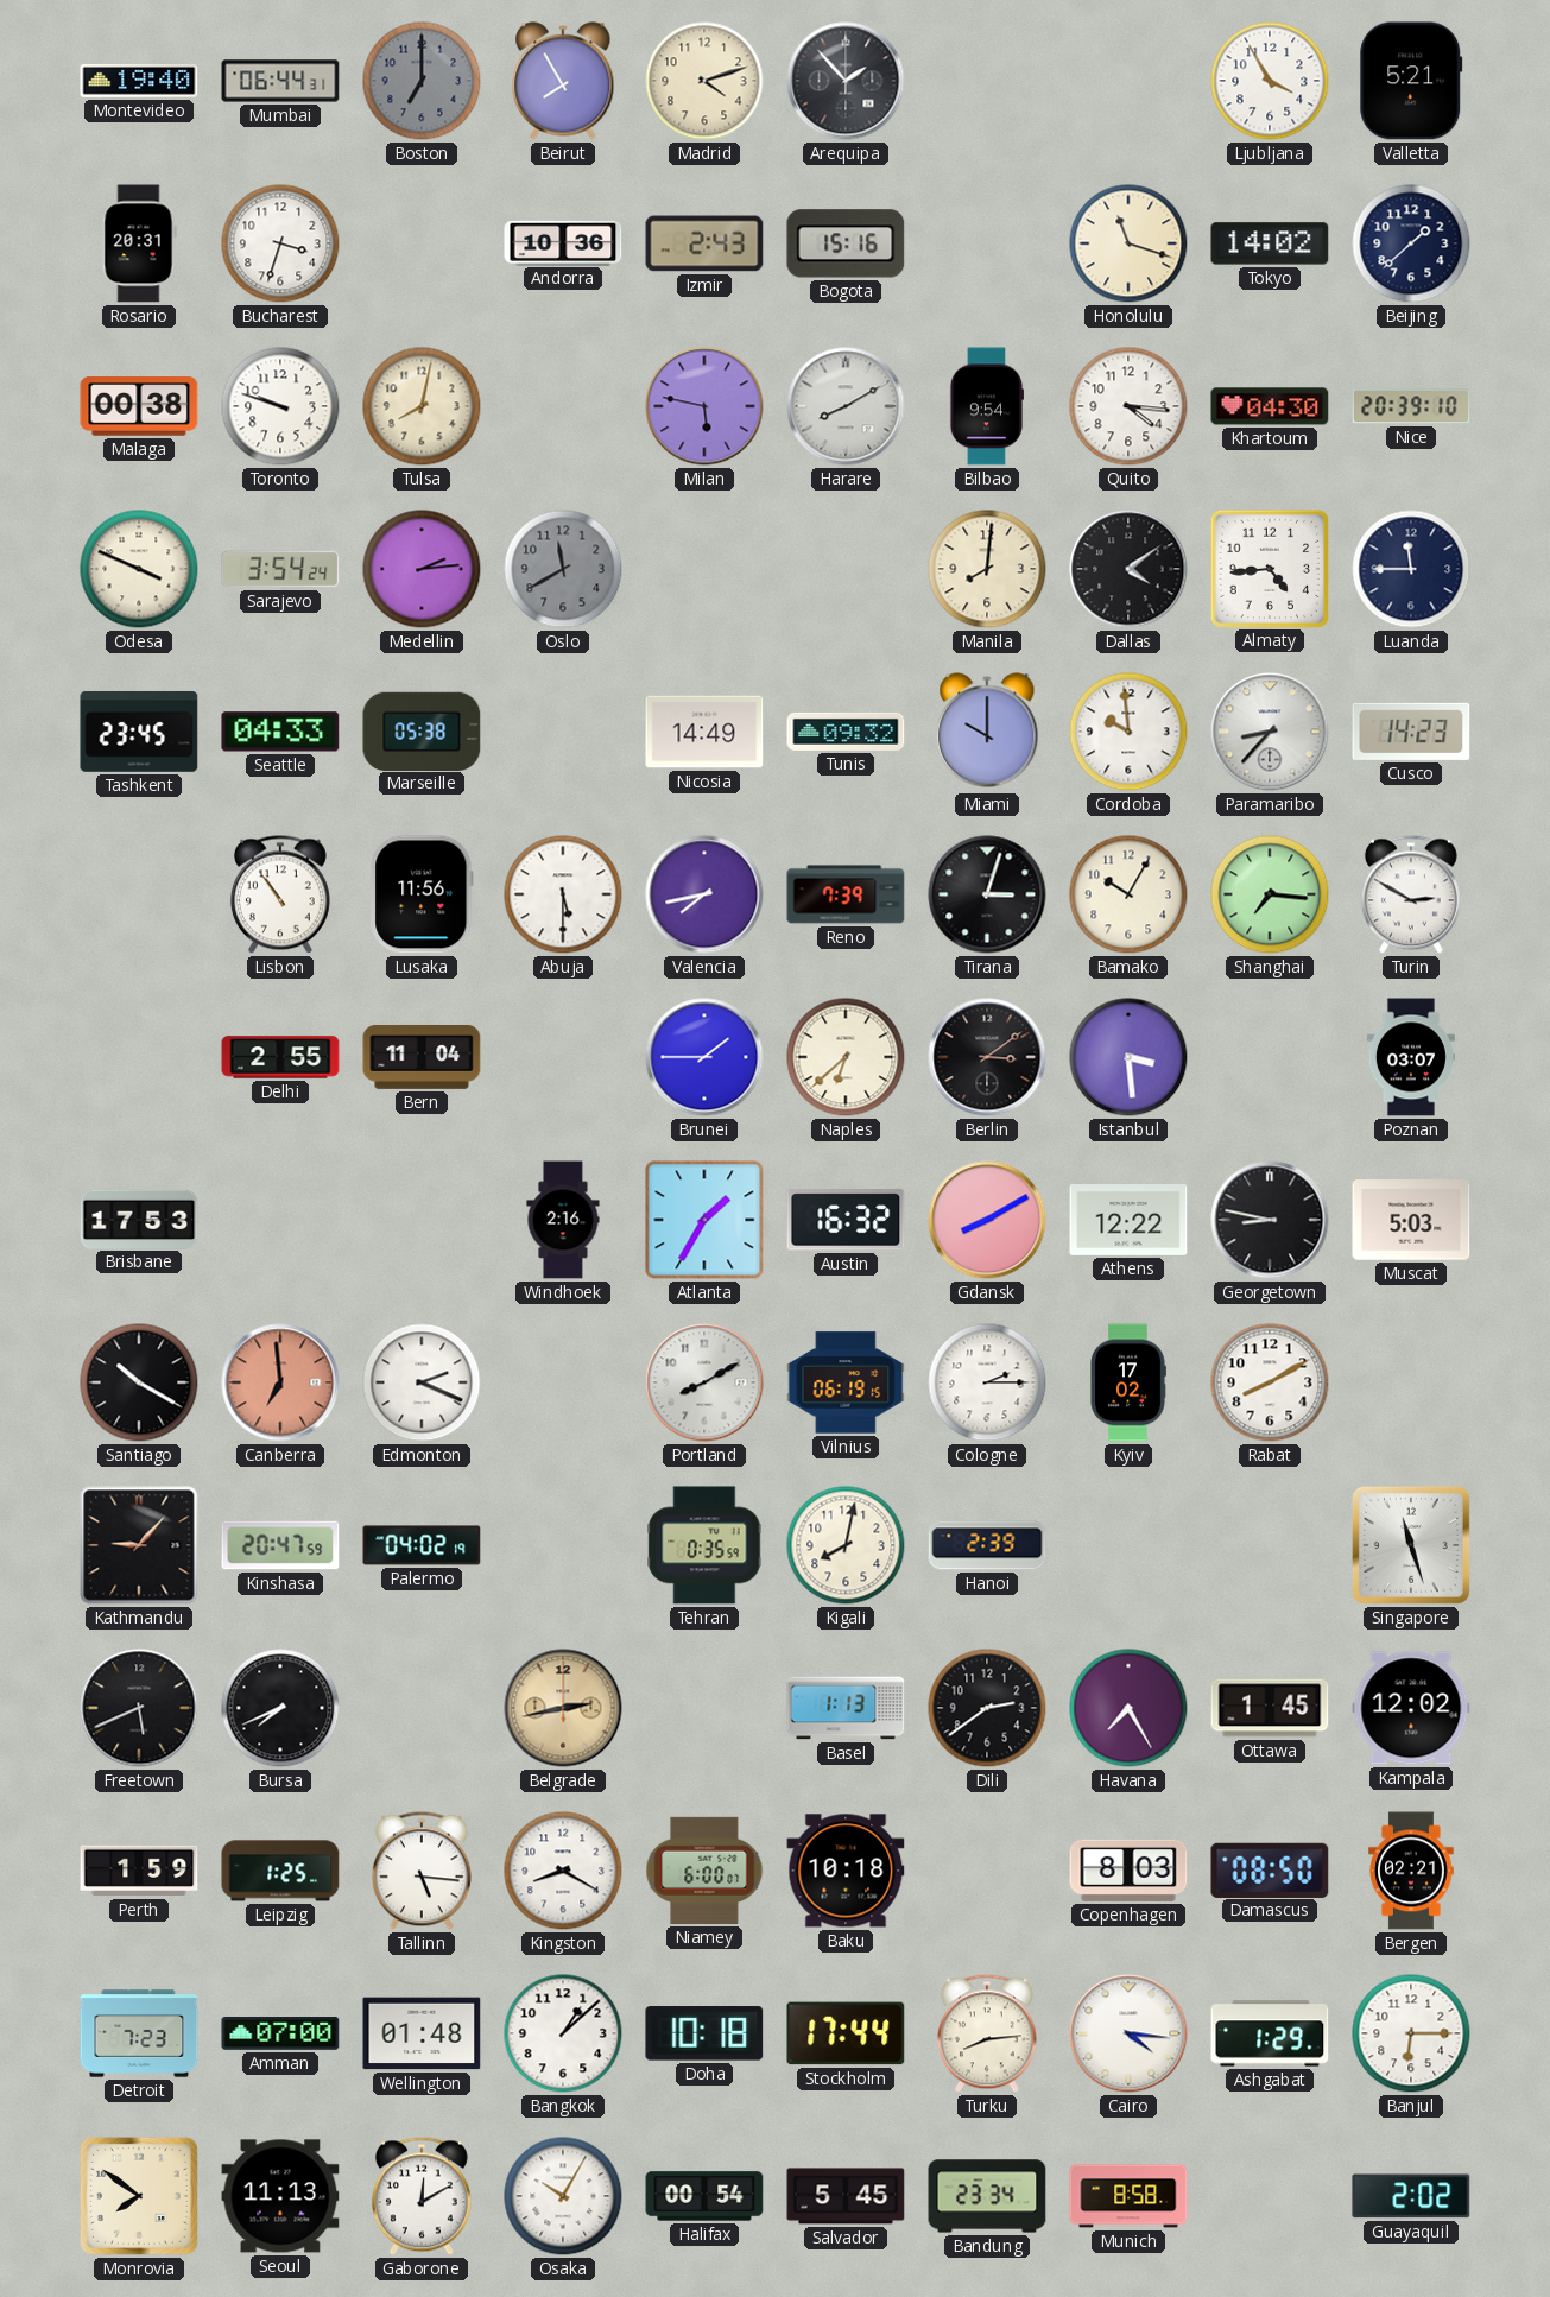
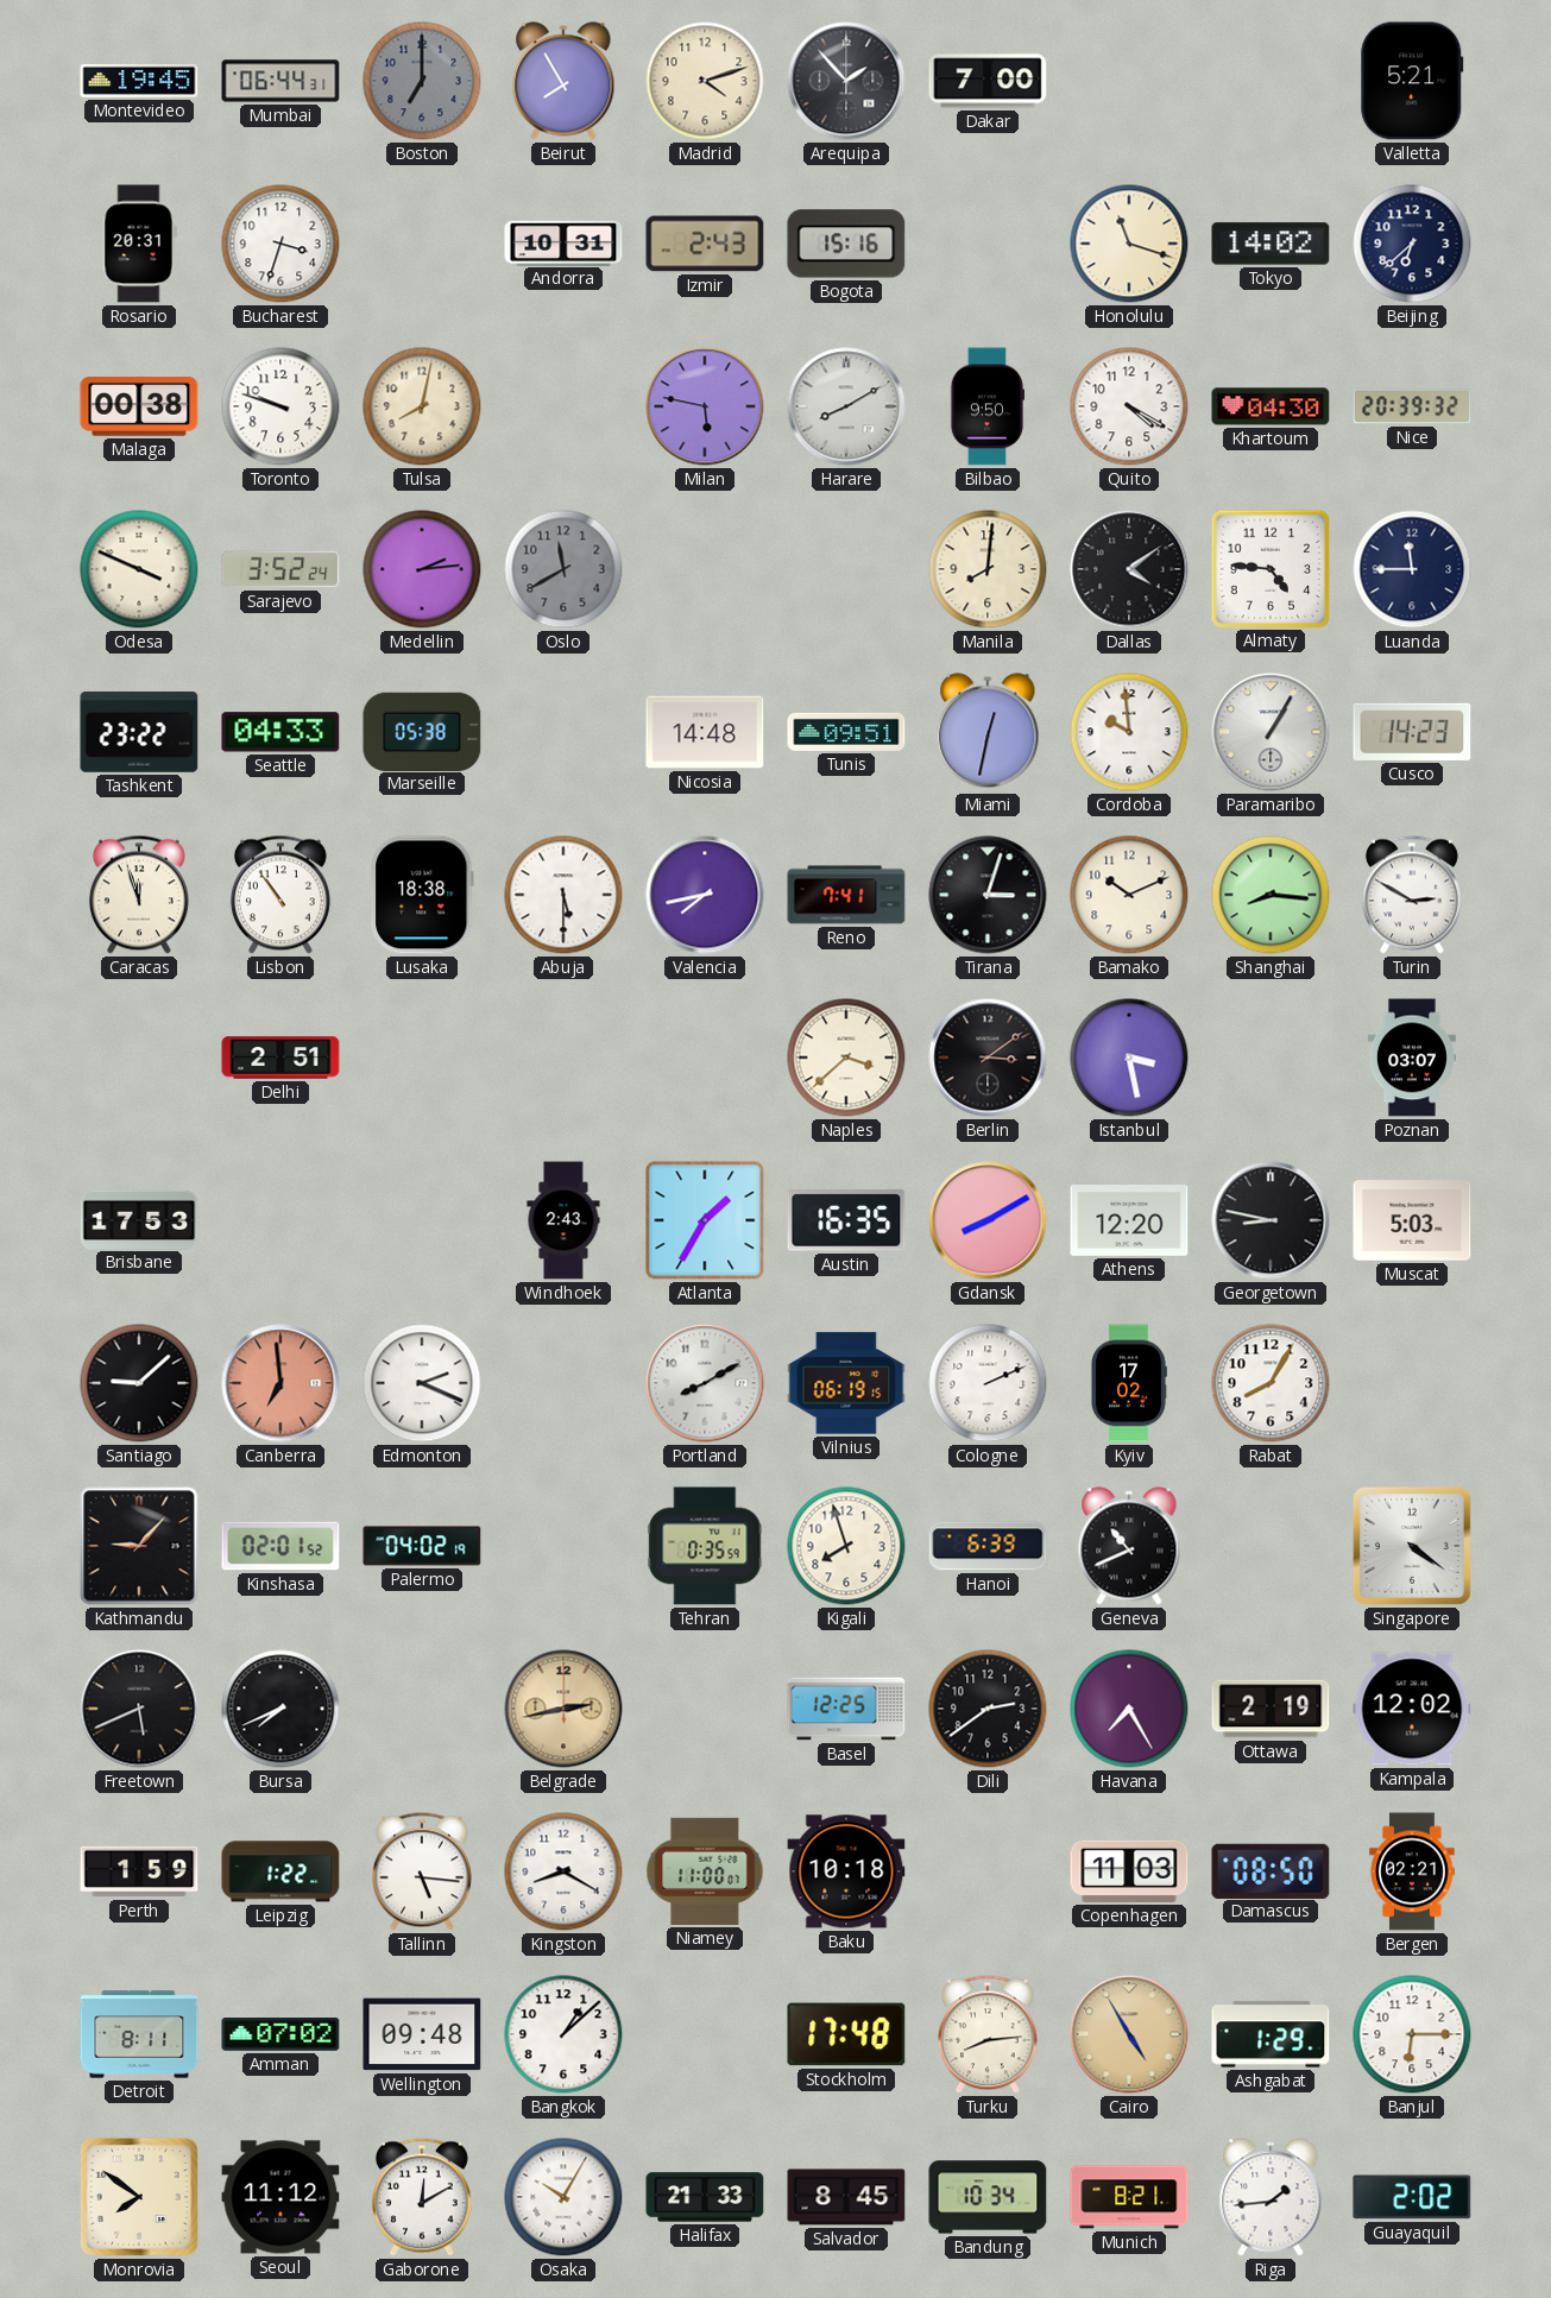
Montevideo: 19:40 -> 19:45 (139, 81)
Dakar: none -> 7:00 (988, 81)
Ljubljana: 3:55 -> none (1270, 81)
Andorra: 10:36 -> 10:31 (563, 242)
Beijing: 1:38 -> 6:38 (1412, 244)
Bilbao: 9:54 -> 9:50 (988, 406)
Quito: 4:16 -> 4:20 (1129, 406)
Nice: 20:39:10 -> 20:39:32 (1412, 406)
Sarajevo: 3:54 -> 3:52 (280, 569)
Almaty: 4:44 -> 4:46 (1269, 568)
Tashkent: 23:45 -> 23:22 (139, 732)
Nicosia: 14:49 -> 14:48 (705, 732)
Tunis: 09:32 -> 09:51 (846, 732)
Miami: 10:00 -> 12:32 (988, 732)
Paramaribo: 8:37 -> 1:05 (1271, 732)
Caracas: none -> 11:57 (139, 895)
Lusaka: 11:56 -> 18:38 (422, 895)
Reno: 7:39 -> 7:41 (846, 895)
Bamako: 10:05 -> 10:11 (1129, 895)
Shanghai: 7:16 -> 8:16 (1271, 895)
Delhi: 2:55 -> 2:51 (280, 1058)
Bern: 11:04 -> none (422, 1057)
Brunei: 1:45 -> none (704, 1057)
Naples: 6:38 -> 3:38 (846, 1058)
Istanbul: 3:29 -> 3:28 (1129, 1058)
Windhoek: 2:16 -> 2:43 (563, 1220)
Austin: 16:32 -> 16:35 (846, 1220)
Athens: 12:22 -> 12:20 (1129, 1221)
Santiago: 10:20 -> 9:08 (139, 1383)
Cologne: 2:15 -> 2:11 (988, 1383)
Rabat: 8:10 -> 8:05 (1271, 1383)
Kinshasa: 20:47 -> 02:01 (280, 1546)
Kigali: 8:02 -> 7:57 (846, 1546)
Hanoi: 2:39 -> 6:39 (988, 1546)
Geneva: none -> 10:41 (1129, 1546)
Singapore: 11:27 -> 4:21 (1412, 1546)
Basel: 1:13 -> 12:25 (846, 1709)
Ottawa: 1:45 -> 2:19 (1271, 1709)
Leipzig: 1:25 -> 1:22 (280, 1871)
Niamey: 6:00 -> 11:00 (705, 1871)
Copenhagen: 8:03 -> 11:03 (1129, 1871)
Detroit: 7:23 -> 8:11 (139, 2034)
Amman: 07:00 -> 07:02 (280, 2035)
Wellington: 01:48 -> 09:48 (422, 2034)
Doha: 10:18 -> none (704, 2033)
Stockholm: 17:44 -> 17:48 (846, 2034)
Cairo: 4:16 -> 4:55 (1129, 2034)
Cairo dial: white -> champagne (1129, 2034)
Seoul: 11:13 -> 11:12 (280, 2197)
Halifax: 00:54 -> 21:33 (705, 2197)
Salvador: 5:45 -> 8:45 (846, 2197)
Bandung: 23:34 -> 10:34 (988, 2197)
Munich: 8:58 -> 8:21 (1129, 2197)
Riga: none -> 1:44 (1271, 2197)
